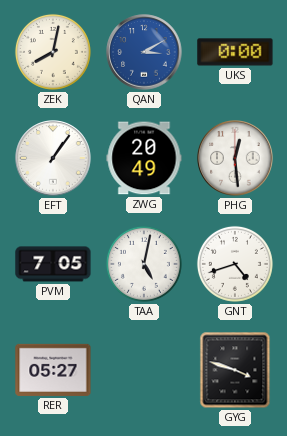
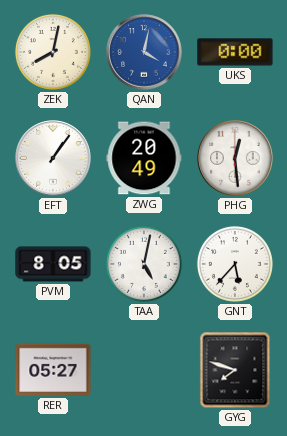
QAN: 3:10 -> 4:02 (144, 52)
PVM: 7:05 -> 8:05 (53, 264)
GNT: 4:42 -> 5:37 (235, 264)
GYG: 3:48 -> 7:48 (235, 370)
